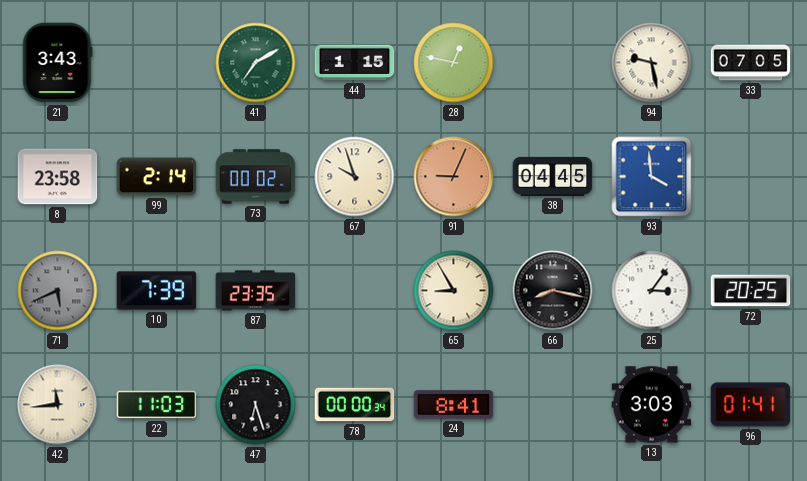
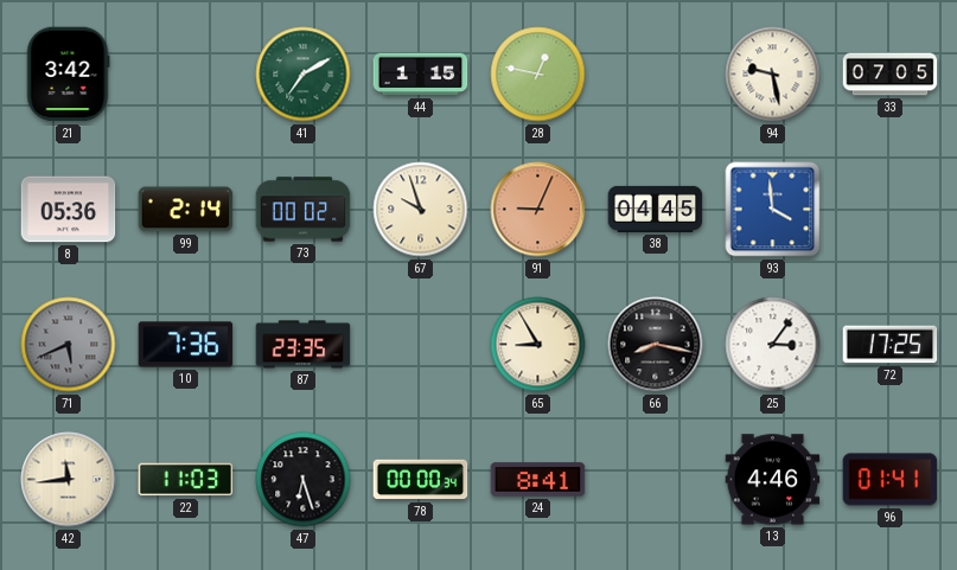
21: 3:43 -> 3:42 (69, 75)
8: 23:58 -> 05:36 (69, 210)
10: 7:39 -> 7:36 (186, 345)
72: 20:25 -> 17:25 (891, 345)
13: 3:03 -> 4:46 (773, 480)
